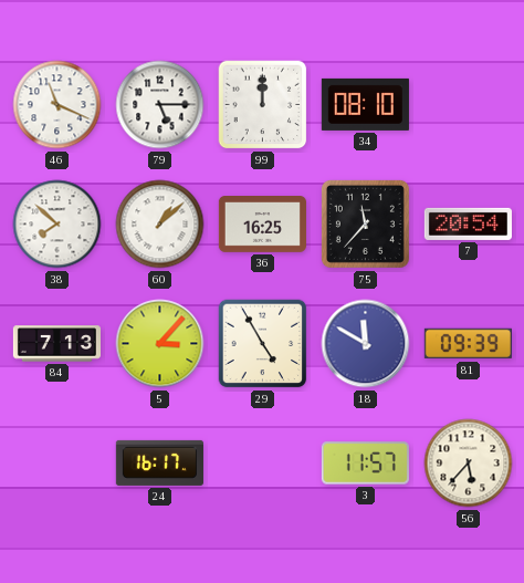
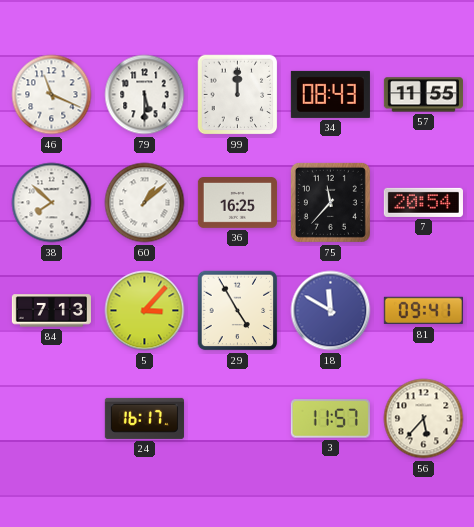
79: 5:15 -> 5:30 (145, 95)
34: 08:10 -> 08:43 (330, 94)
57: none -> 11:55 (423, 95)
81: 09:39 -> 09:41 (423, 311)
